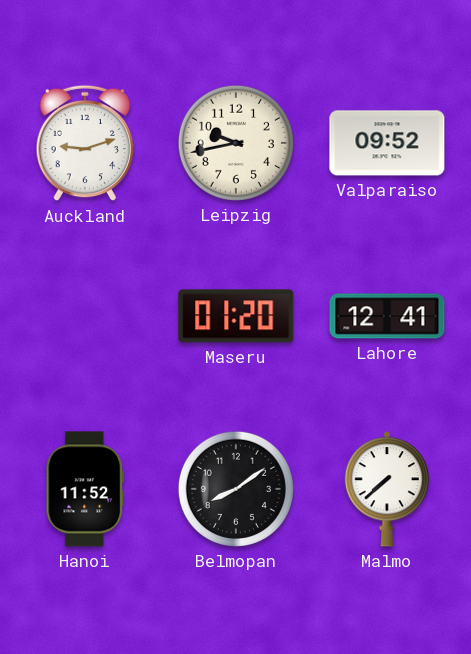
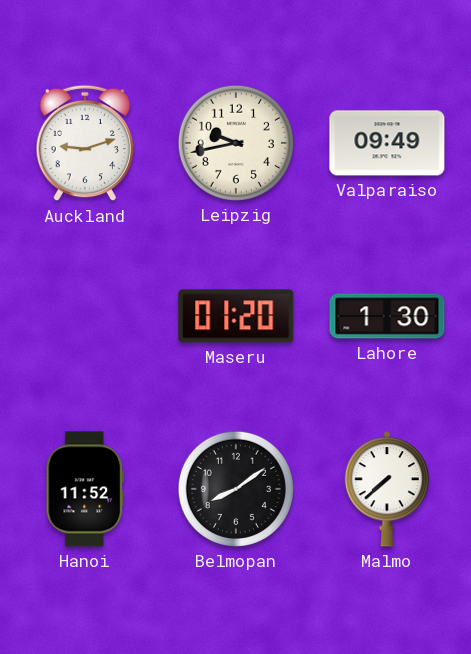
Valparaiso: 09:52 -> 09:49 (387, 143)
Lahore: 12:41 -> 1:30 (387, 316)
